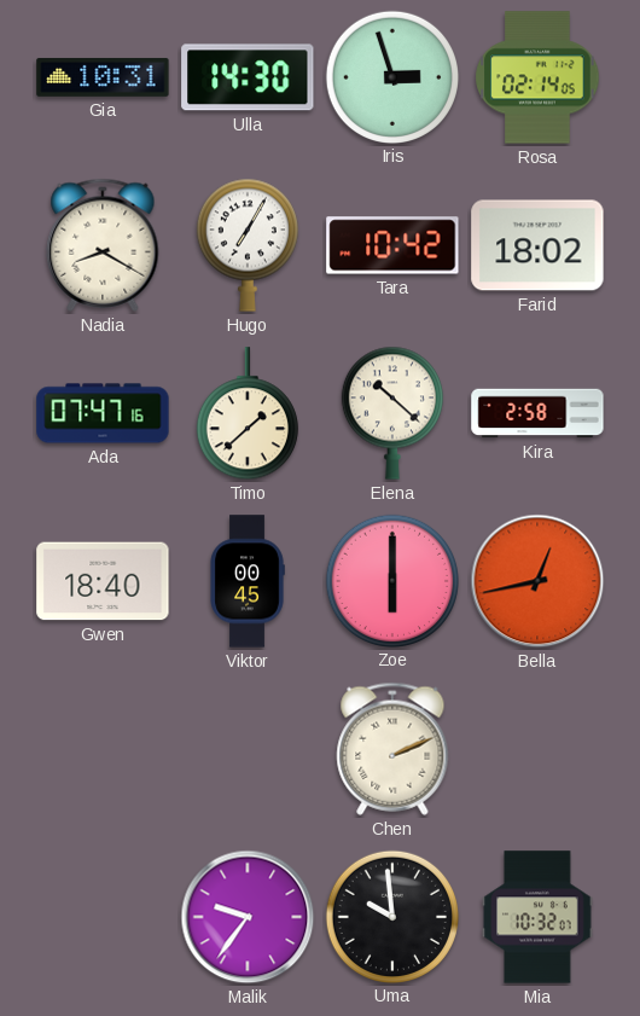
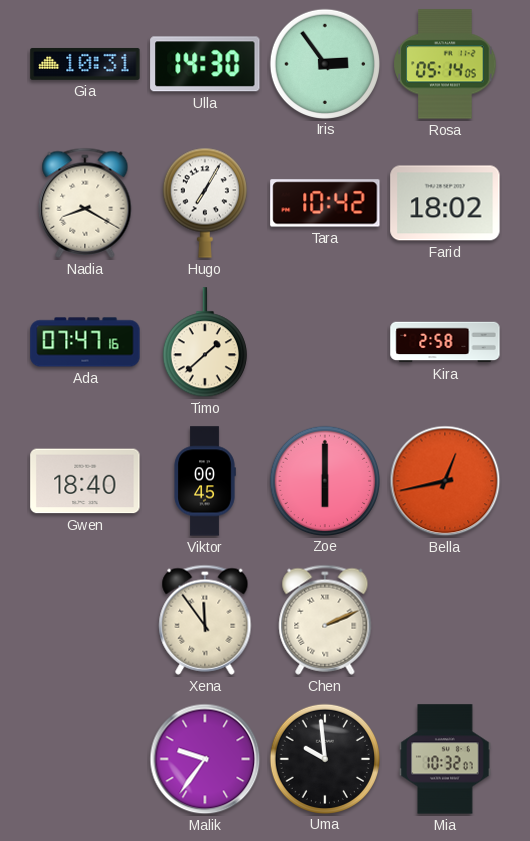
Iris: 2:57 -> 2:54 (324, 63)
Rosa: 02:14 -> 05:14 (445, 64)
Elena: 10:22 -> none (392, 413)
Xena: none -> 11:54 (205, 620)
